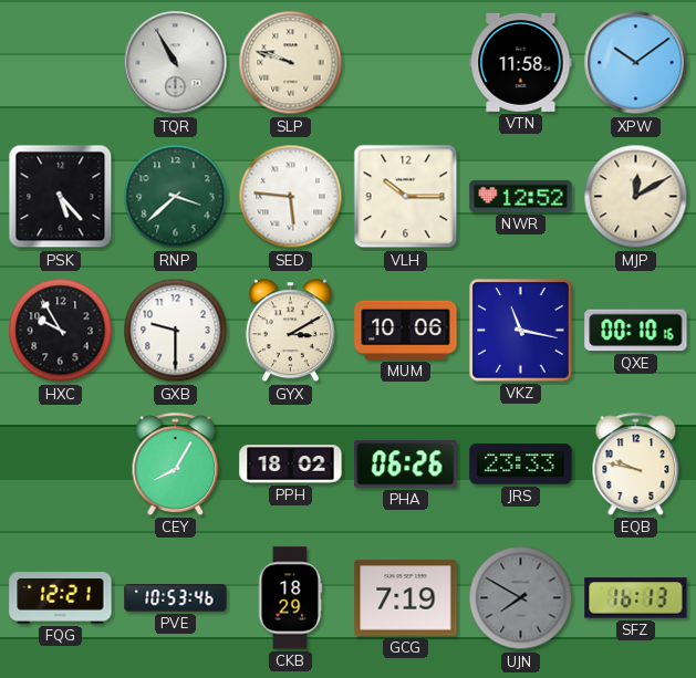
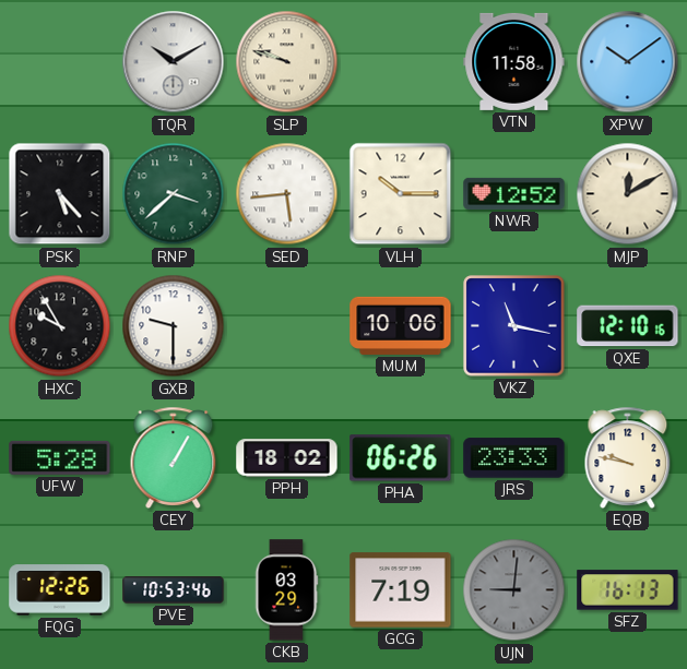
TQR: 10:55 -> 10:10 (174, 62)
SED: 5:46 -> 5:44 (287, 194)
GYX: 3:10 -> none (290, 331)
QXE: 00:10 -> 12:10 (628, 326)
UFW: none -> 5:28 (60, 457)
CEY: 8:05 -> 1:05 (174, 457)
FQG: 12:21 -> 12:26 (60, 590)
CKB: 18:29 -> 03:29 (286, 590)
UJN: 7:50 -> 9:01 (514, 590)
